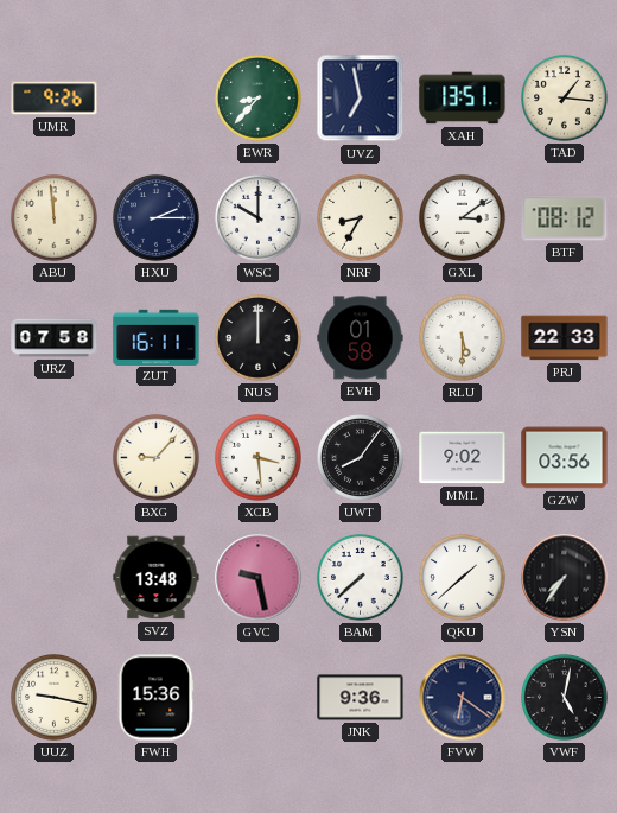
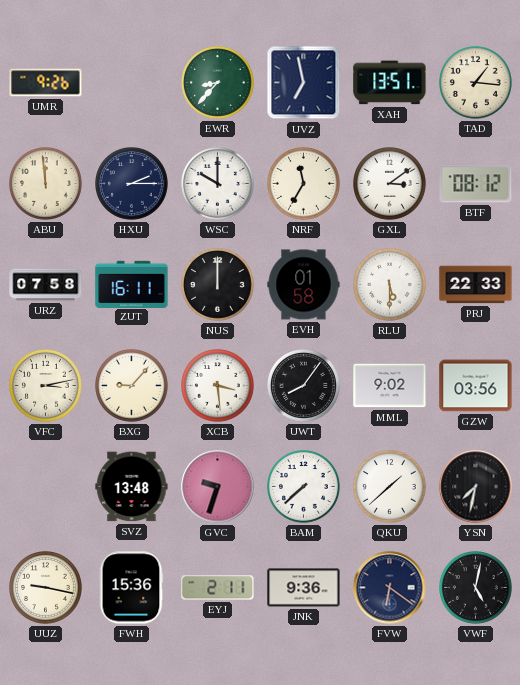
NRF: 8:35 -> 11:35 (304, 184)
VFC: none -> 3:13 (46, 386)
GVC: 9:28 -> 9:33 (218, 487)
YSN: 7:36 -> 7:32 (476, 487)
EYJ: none -> 2:11 (218, 588)
